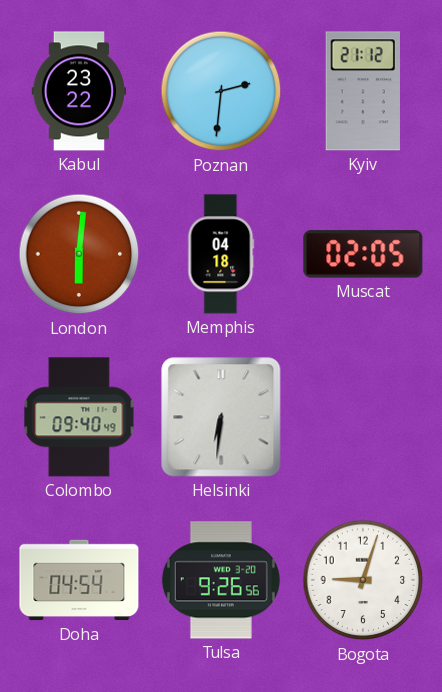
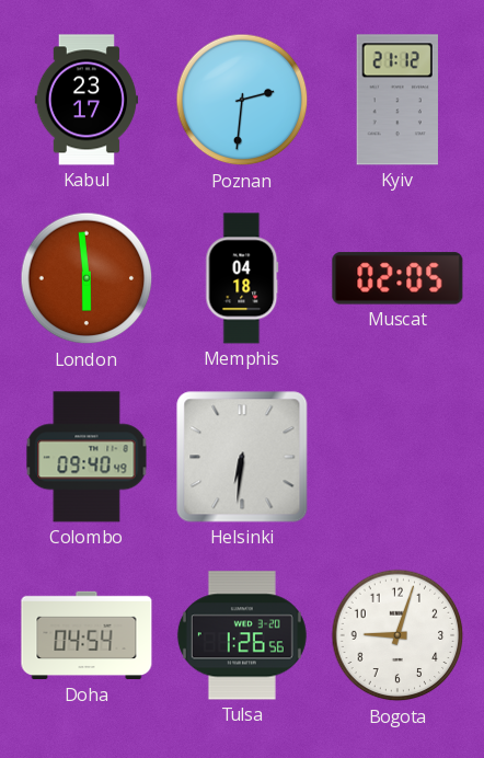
Kabul: 23:22 -> 23:17 (87, 100)
London: 6:01 -> 5:59 (87, 278)
Tulsa: 9:26 -> 1:26 (242, 635)
